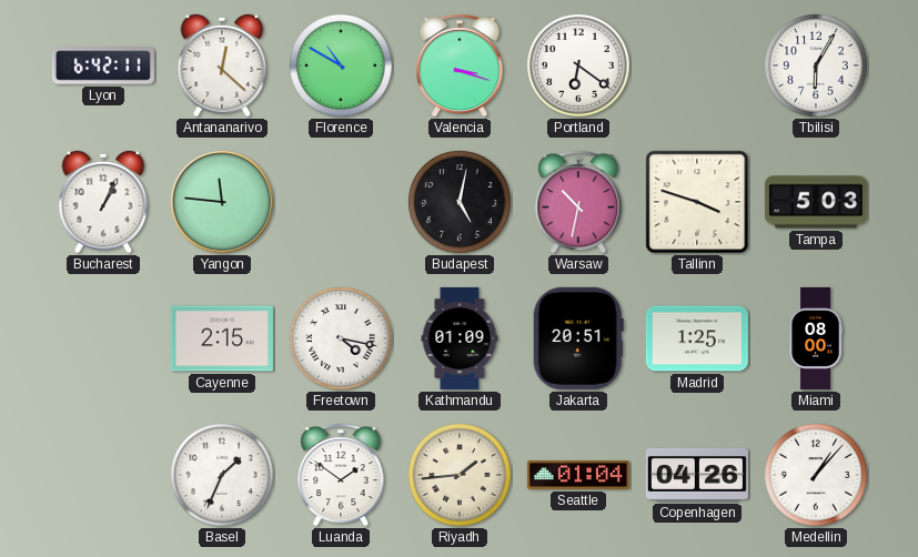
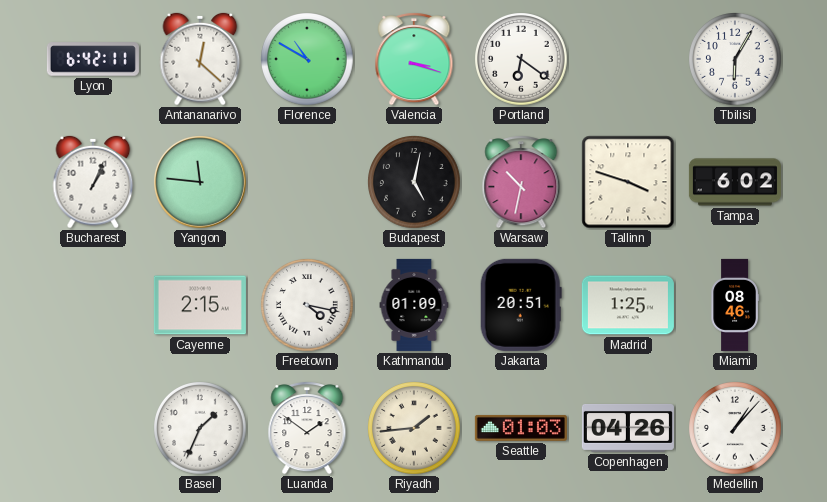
Tampa: 5:03 -> 6:02 (735, 182)
Miami: 08:00 -> 08:46 (735, 305)
Seattle: 01:04 -> 01:03 (521, 428)
